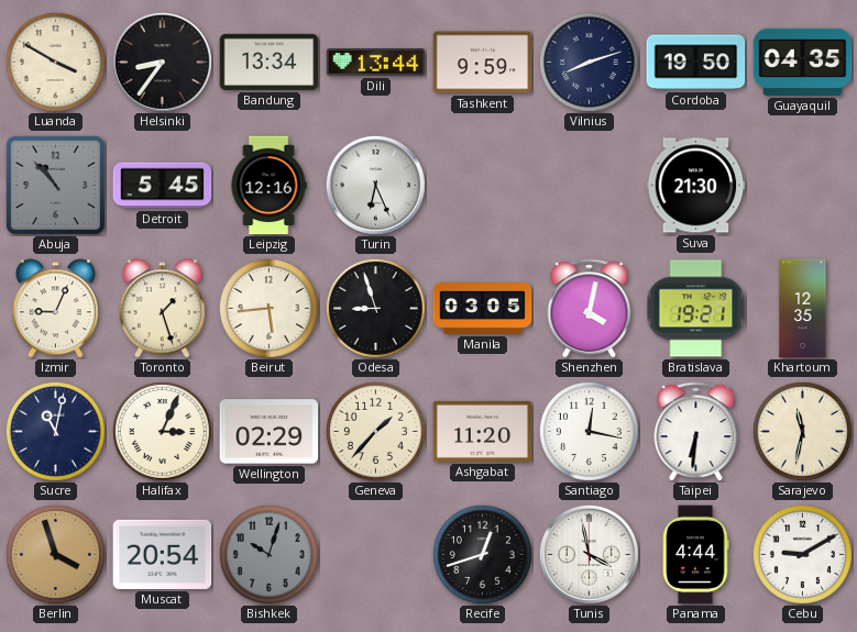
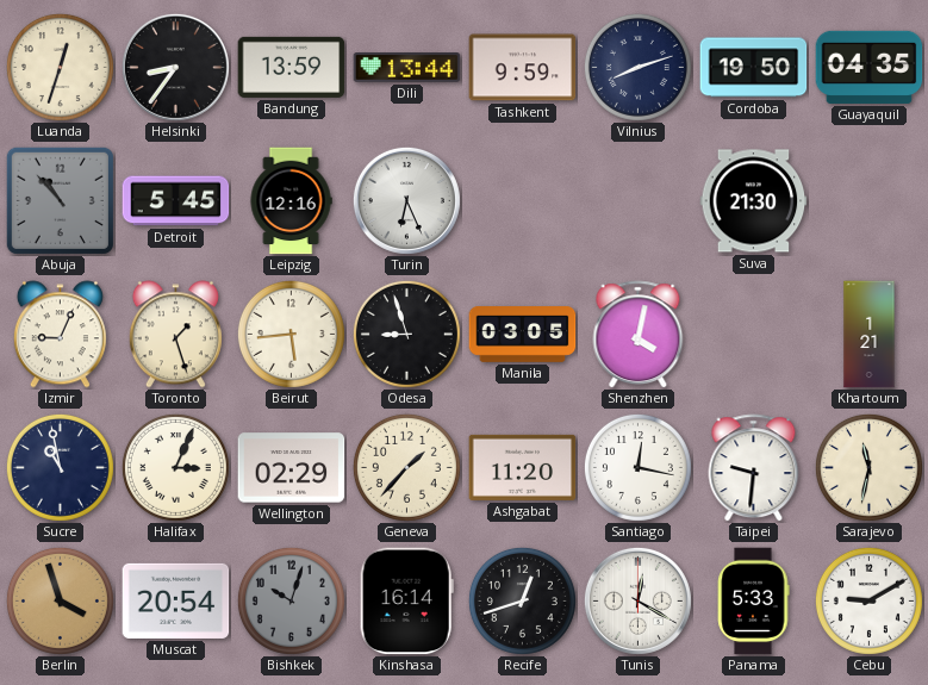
Luanda: 3:50 -> 12:33 (60, 67)
Bandung: 13:34 -> 13:59 (292, 67)
Bratislava: 19:21 -> none (696, 309)
Khartoum: 12:35 -> 1:21 (870, 335)
Sucre: 11:02 -> 10:58 (60, 467)
Taipei: 6:31 -> 9:31 (754, 468)
Kinshasa: none -> 16:14 (406, 602)
Tunis: 3:58 -> 12:20 (637, 600)
Panama: 4:44 -> 5:33 (753, 602)
